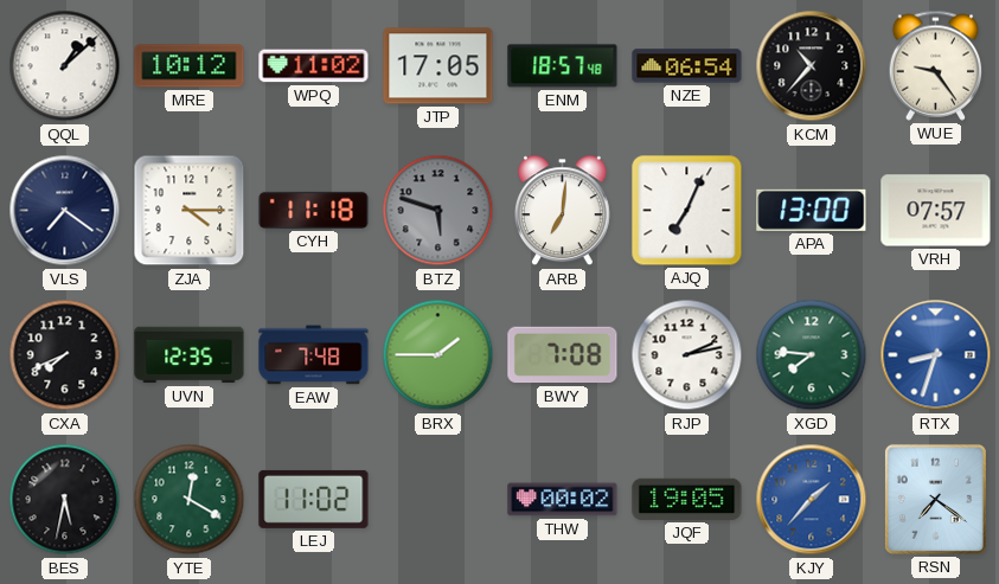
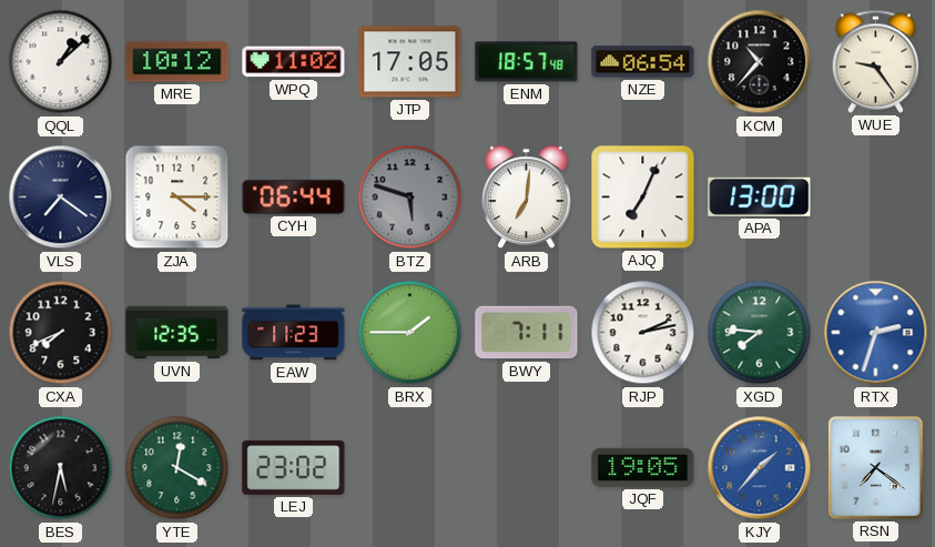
CYH: 11:18 -> 06:44 (294, 196)
VRH: 07:57 -> none (936, 211)
EAW: 7:48 -> 11:23 (294, 333)
BWY: 7:08 -> 7:11 (527, 333)
RTX: 8:33 -> 2:33 (876, 333)
LEJ: 11:02 -> 23:02 (294, 467)
THW: 00:02 -> none (563, 500)
